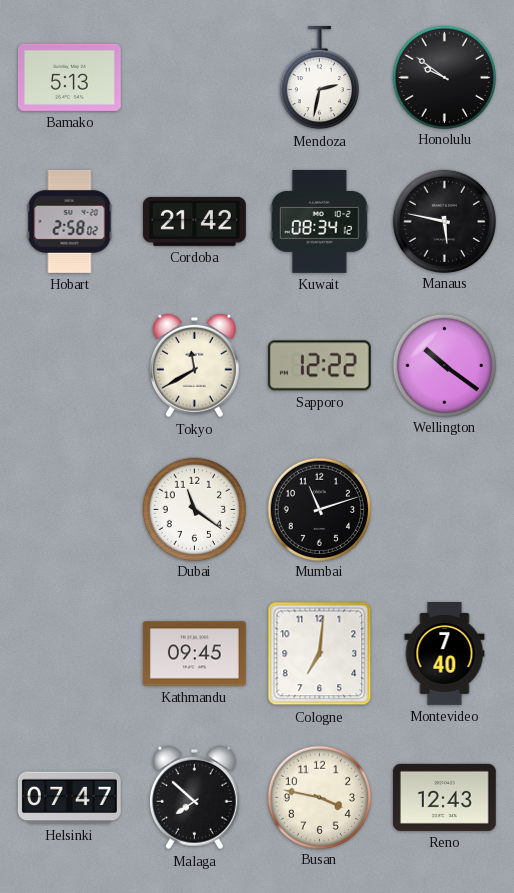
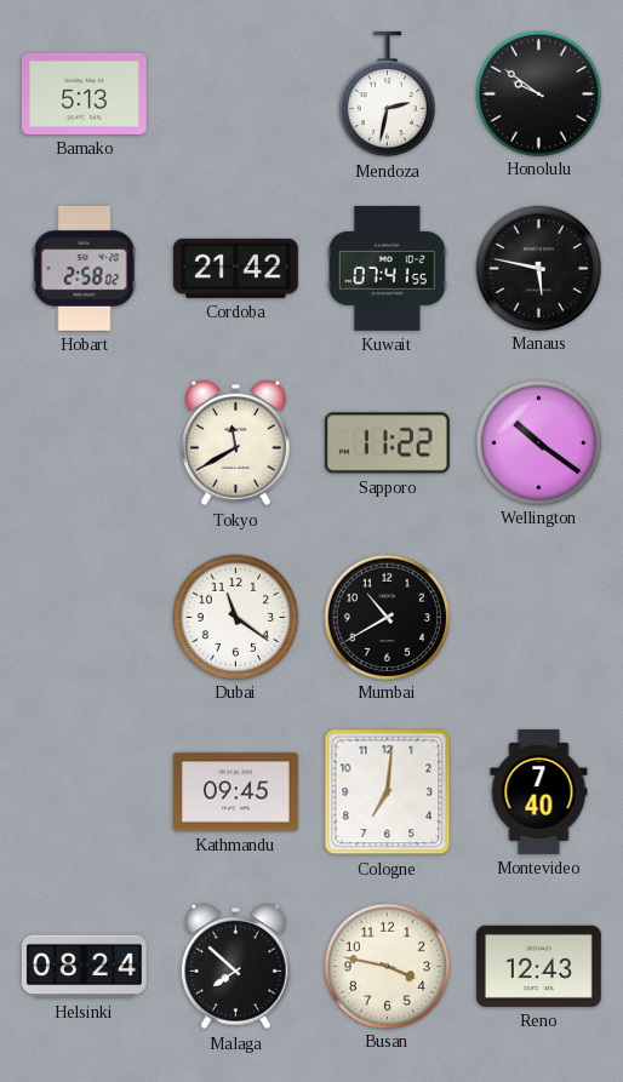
Kuwait: 08:34 -> 07:41 (387, 268)
Sapporo: 12:22 -> 11:22 (387, 443)
Mumbai: 11:12 -> 10:40 (387, 617)
Helsinki: 07:47 -> 08:24 (84, 967)
